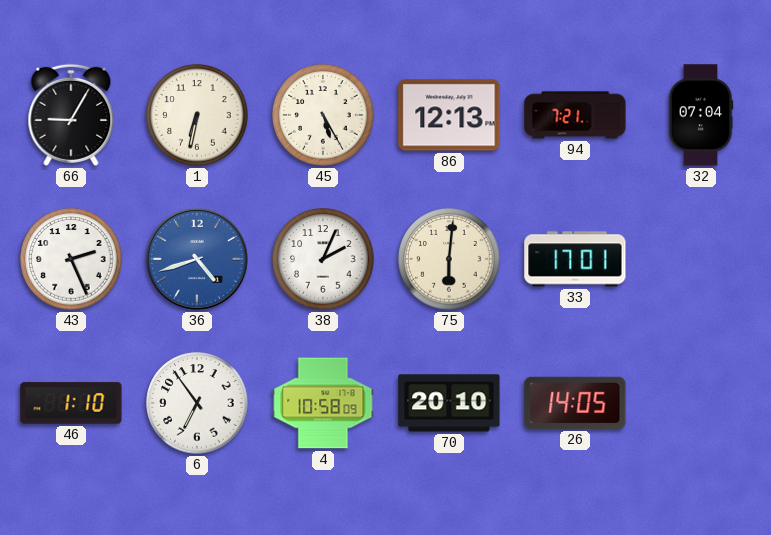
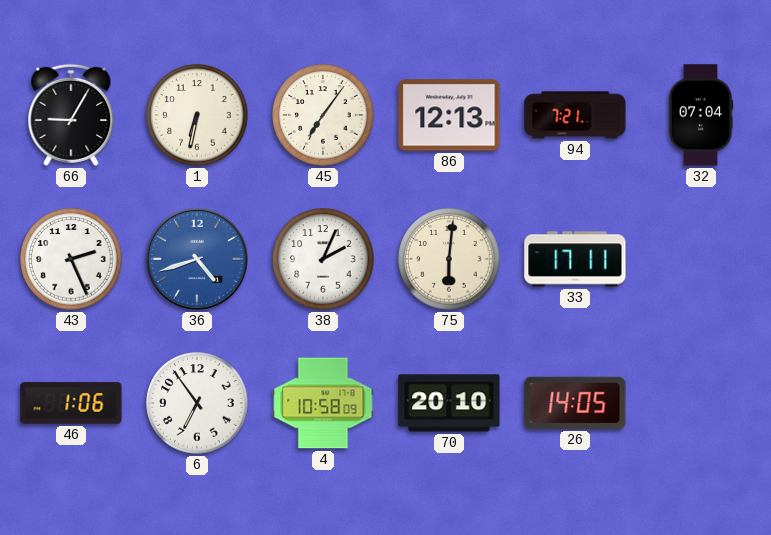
45: 5:25 -> 7:06 (323, 115)
33: 17:01 -> 17:11 (575, 259)
46: 1:10 -> 1:06 (71, 403)
